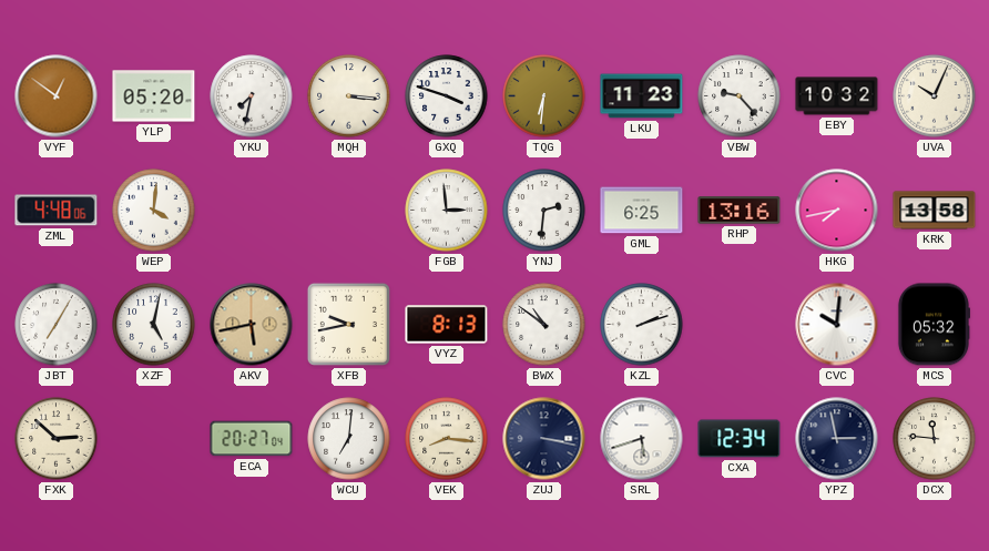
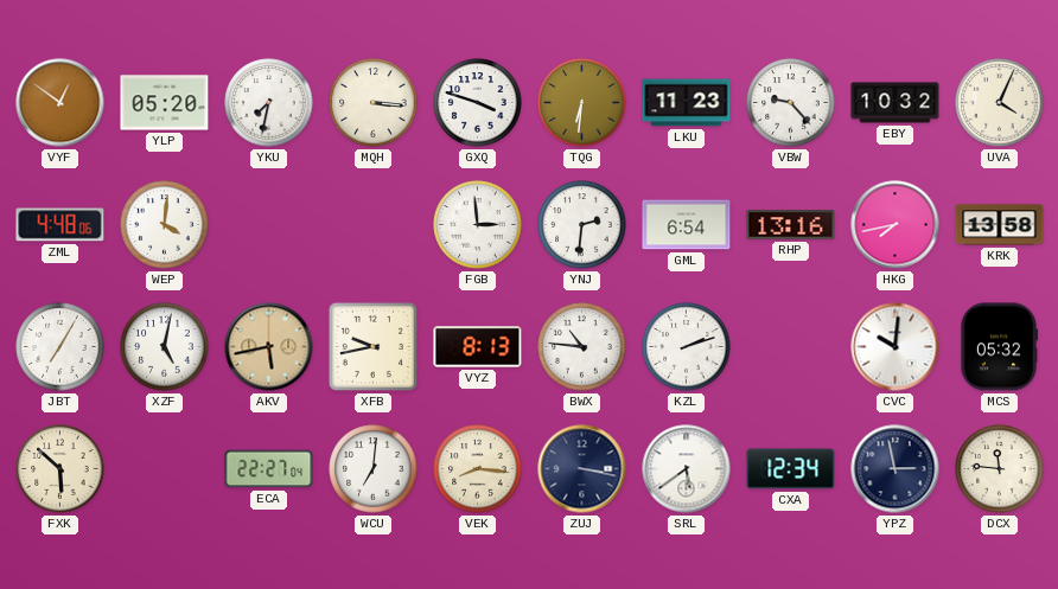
UVA: 10:04 -> 4:04 (1000, 103)
GML: 6:25 -> 6:54 (687, 225)
BWX: 10:51 -> 10:46 (582, 347)
FXK: 2:52 -> 5:52 (60, 469)
ECA: 20:27 -> 22:27 (269, 469)
SRL: 5:42 -> 5:39 (687, 469)
